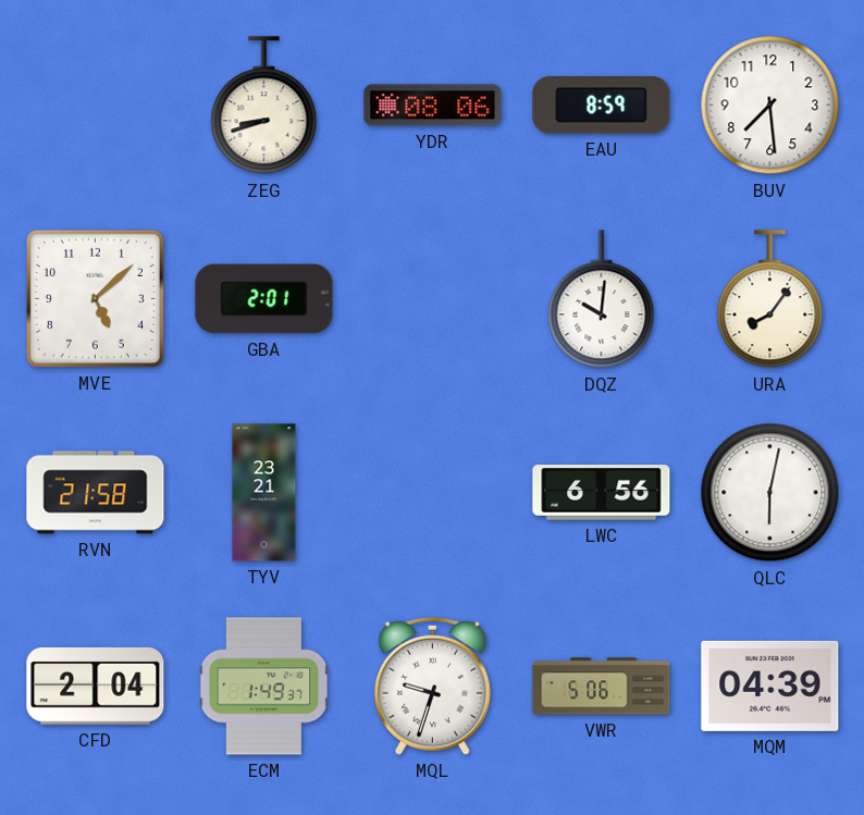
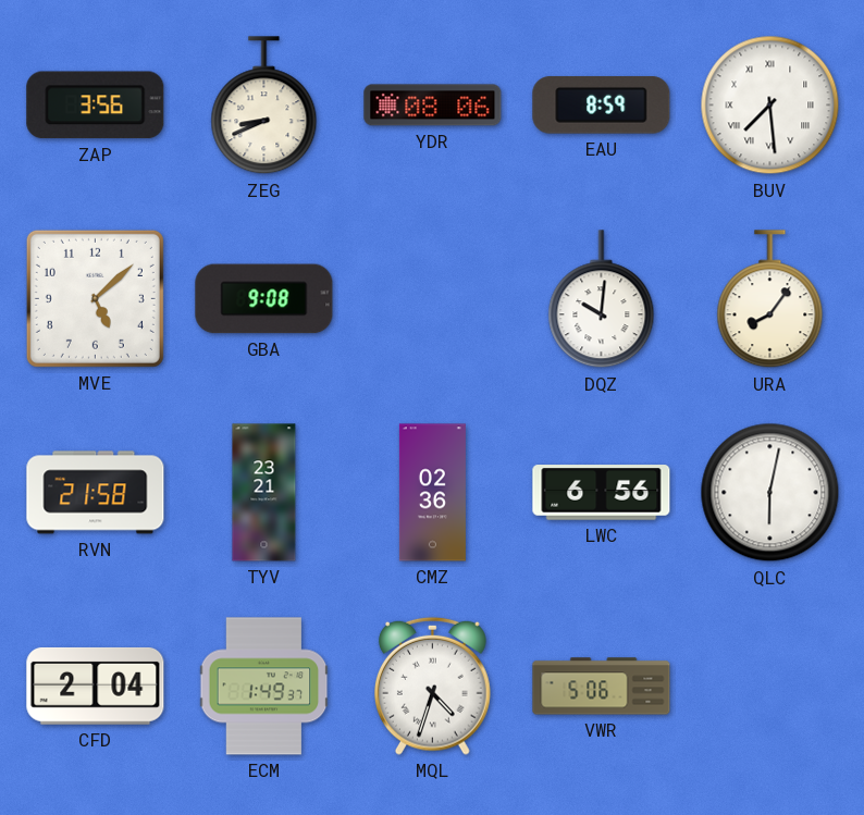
ZAP: none -> 3:56 (96, 106)
ZEG: 8:42 -> 8:41 (264, 106)
BUV numerals: Arabic -> Roman (770, 106)
GBA: 2:01 -> 9:08 (264, 299)
CMZ: none -> 02:36 (432, 493)
MQL: 9:33 -> 4:33 (433, 686)
MQM: 04:39 -> none (770, 686)
